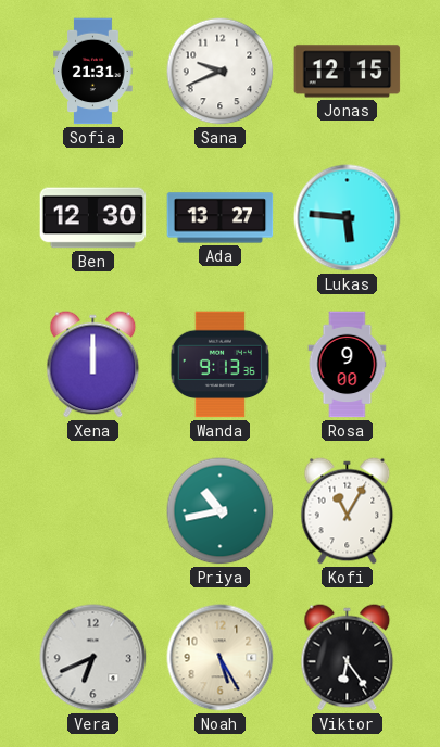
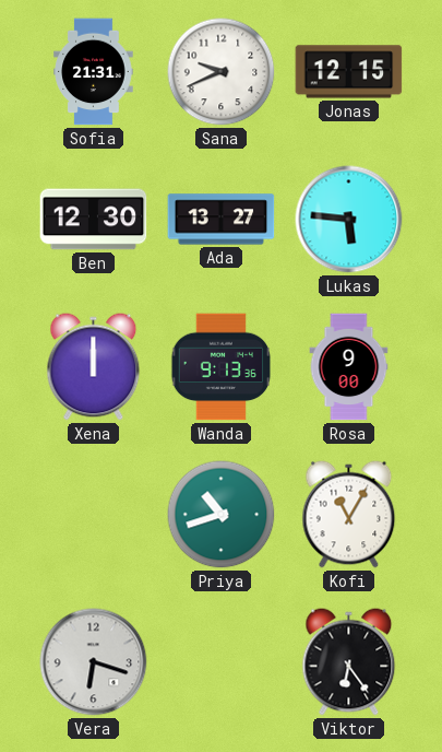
Priya: 10:43 -> 10:42 (222, 515)
Vera: 6:41 -> 6:18 (94, 662)
Noah: 5:25 -> none (221, 658)
